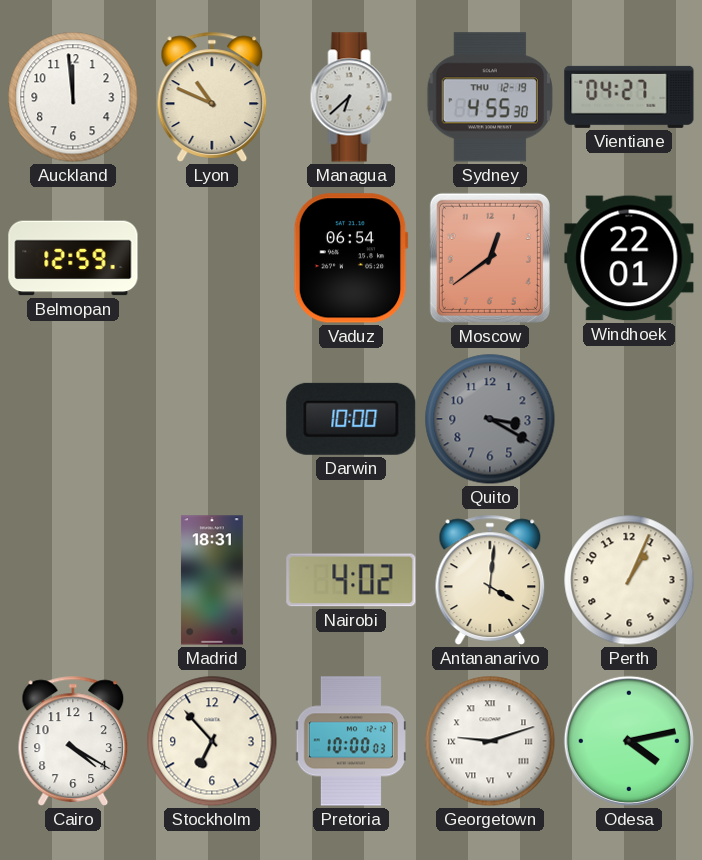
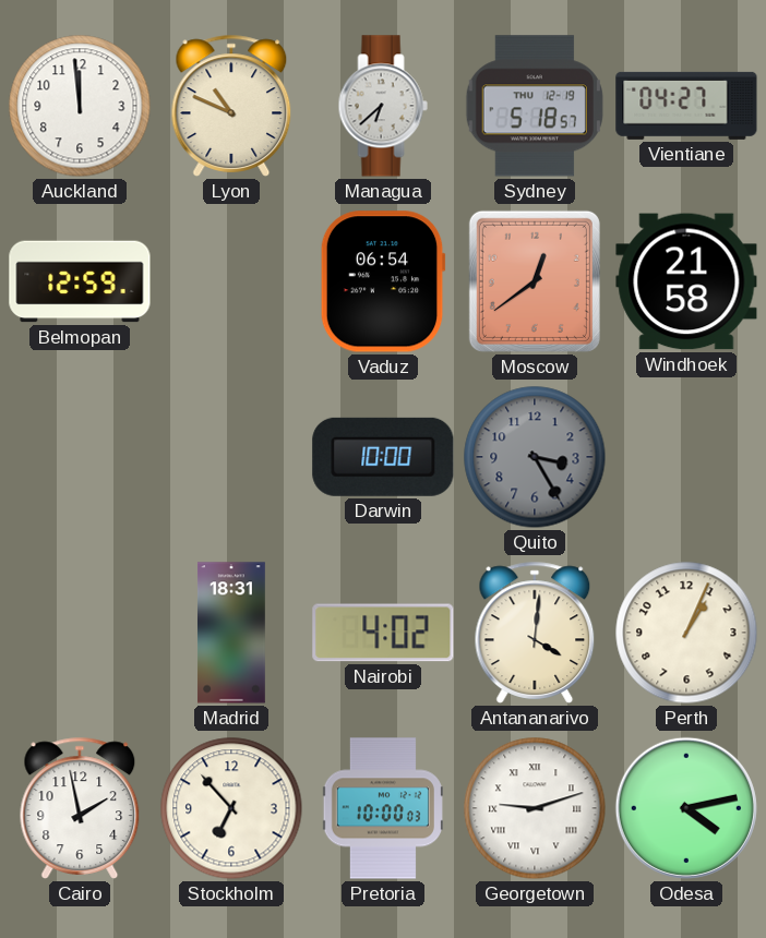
Sydney: 4:55 -> 5:18 (535, 106)
Windhoek: 22:01 -> 21:58 (686, 281)
Quito: 3:20 -> 3:25 (535, 457)
Cairo: 4:20 -> 1:58 (80, 808)
